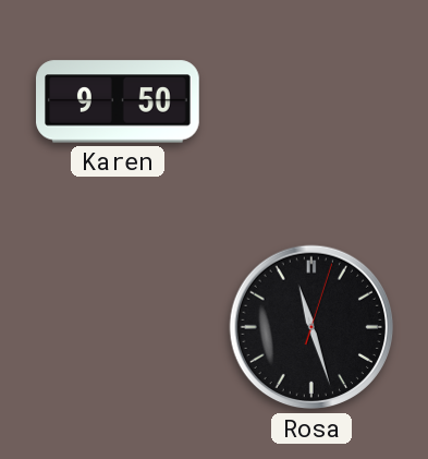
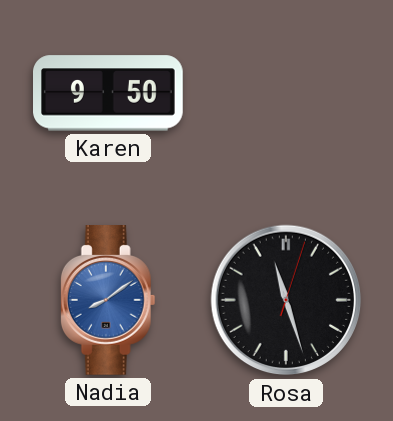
Nadia: none -> 8:09 (108, 301)
